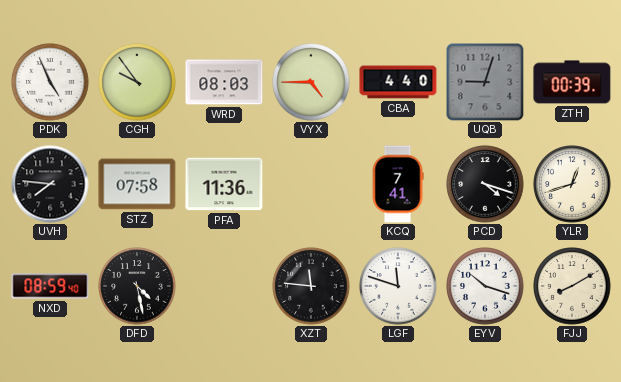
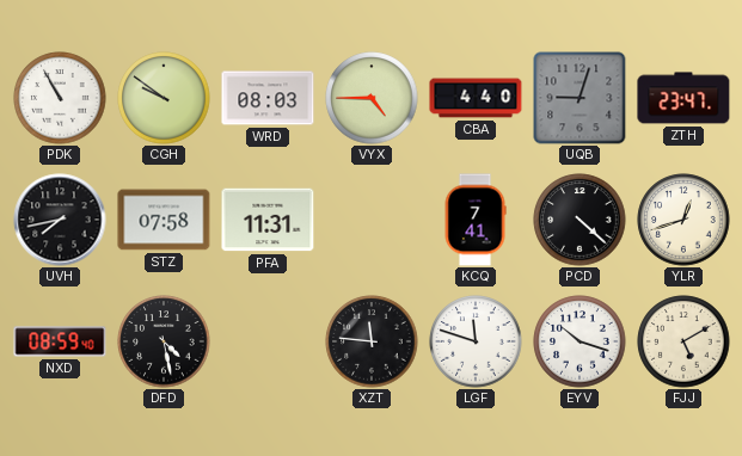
PDK: 4:56 -> 10:55 (60, 98)
CGH: 9:54 -> 9:51 (164, 98)
ZTH: 00:39 -> 23:47 (683, 98)
UVH: 7:46 -> 7:43 (60, 220)
PFA: 11:36 -> 11:31 (268, 220)
PCD: 4:18 -> 4:22 (580, 220)
FJJ: 8:10 -> 5:10 (683, 341)
